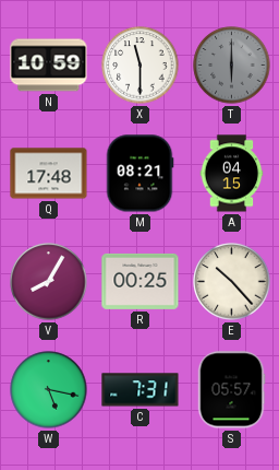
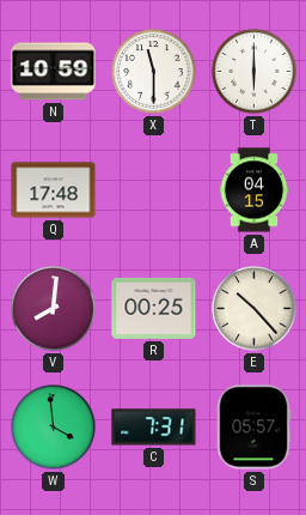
T dial: grey -> white (255, 72)
M: 08:21 -> none (139, 174)
V: 8:05 -> 8:01 (54, 309)
W: 5:17 -> 3:59 (54, 428)
